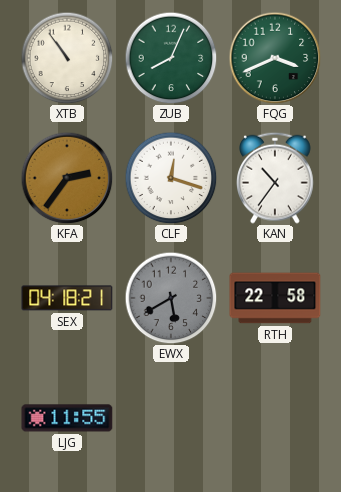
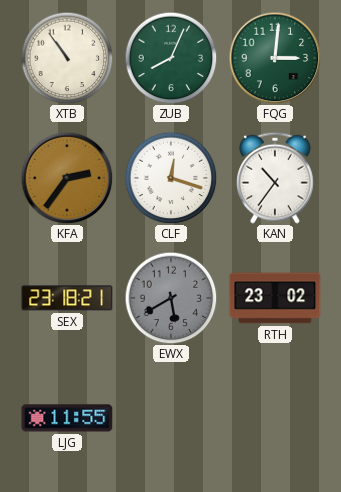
FQG: 3:41 -> 3:01 (275, 58)
SEX: 04:18 -> 23:18 (67, 298)
RTH: 22:58 -> 23:02 (275, 298)
